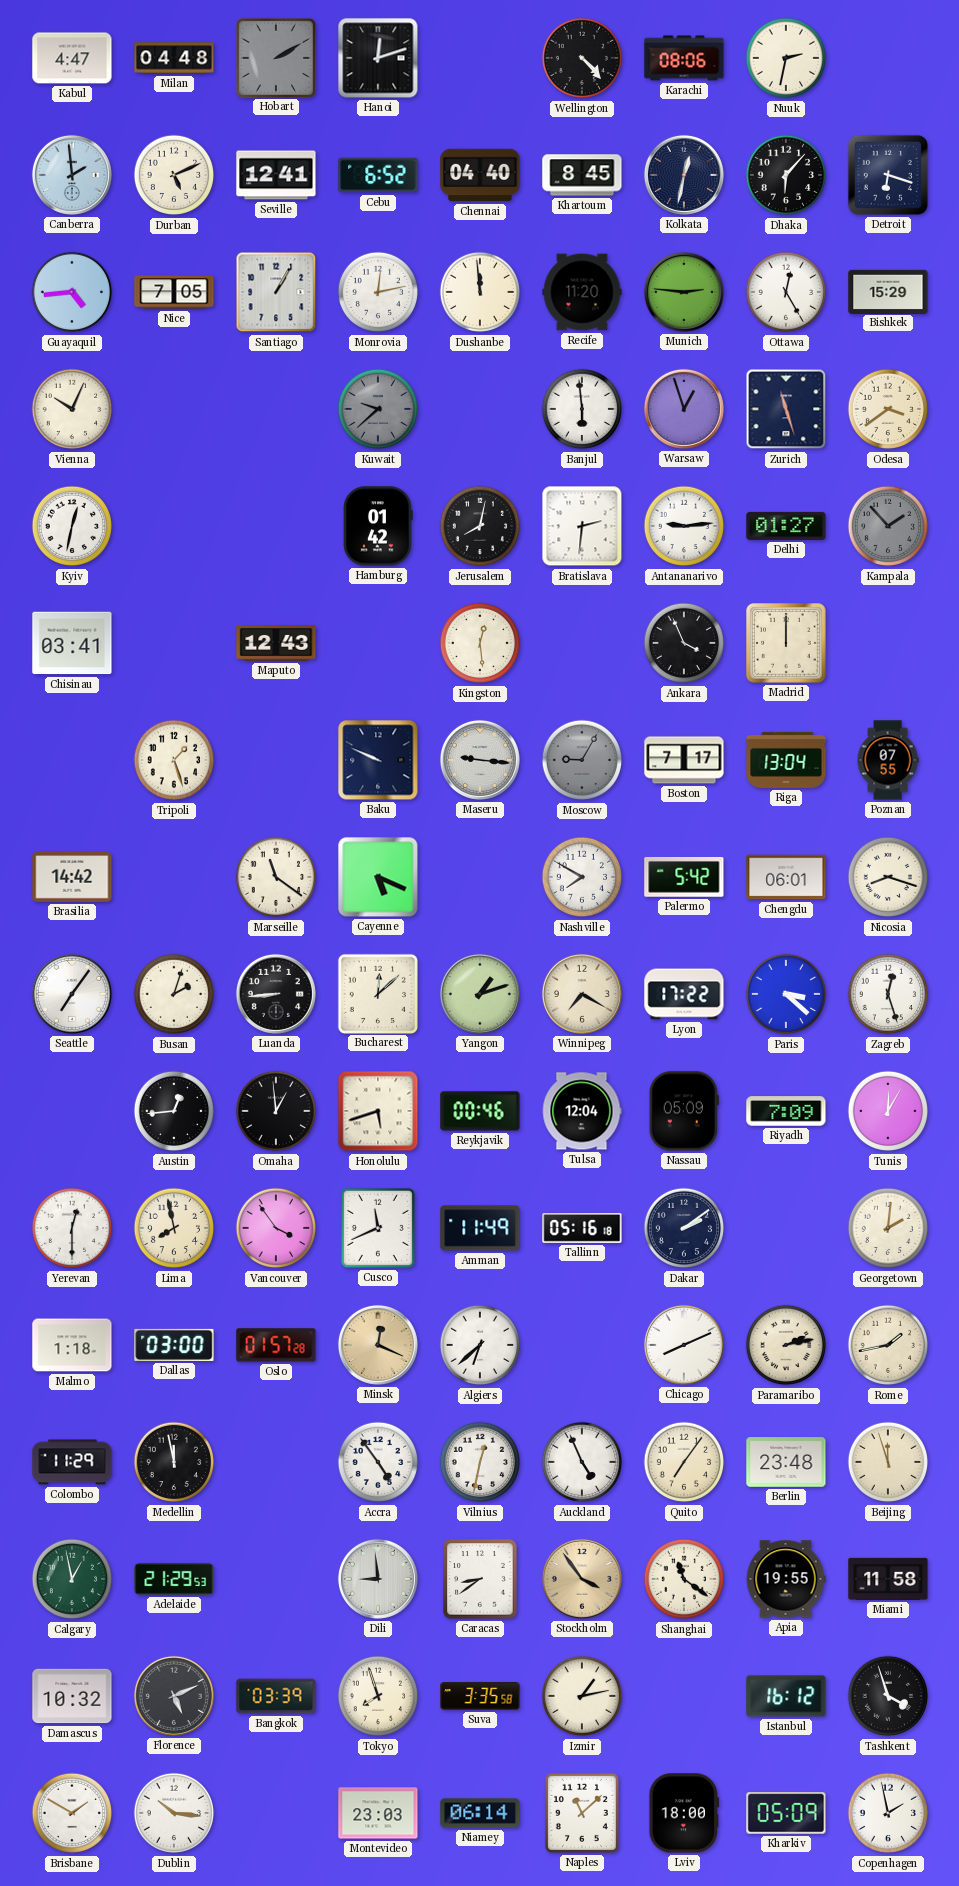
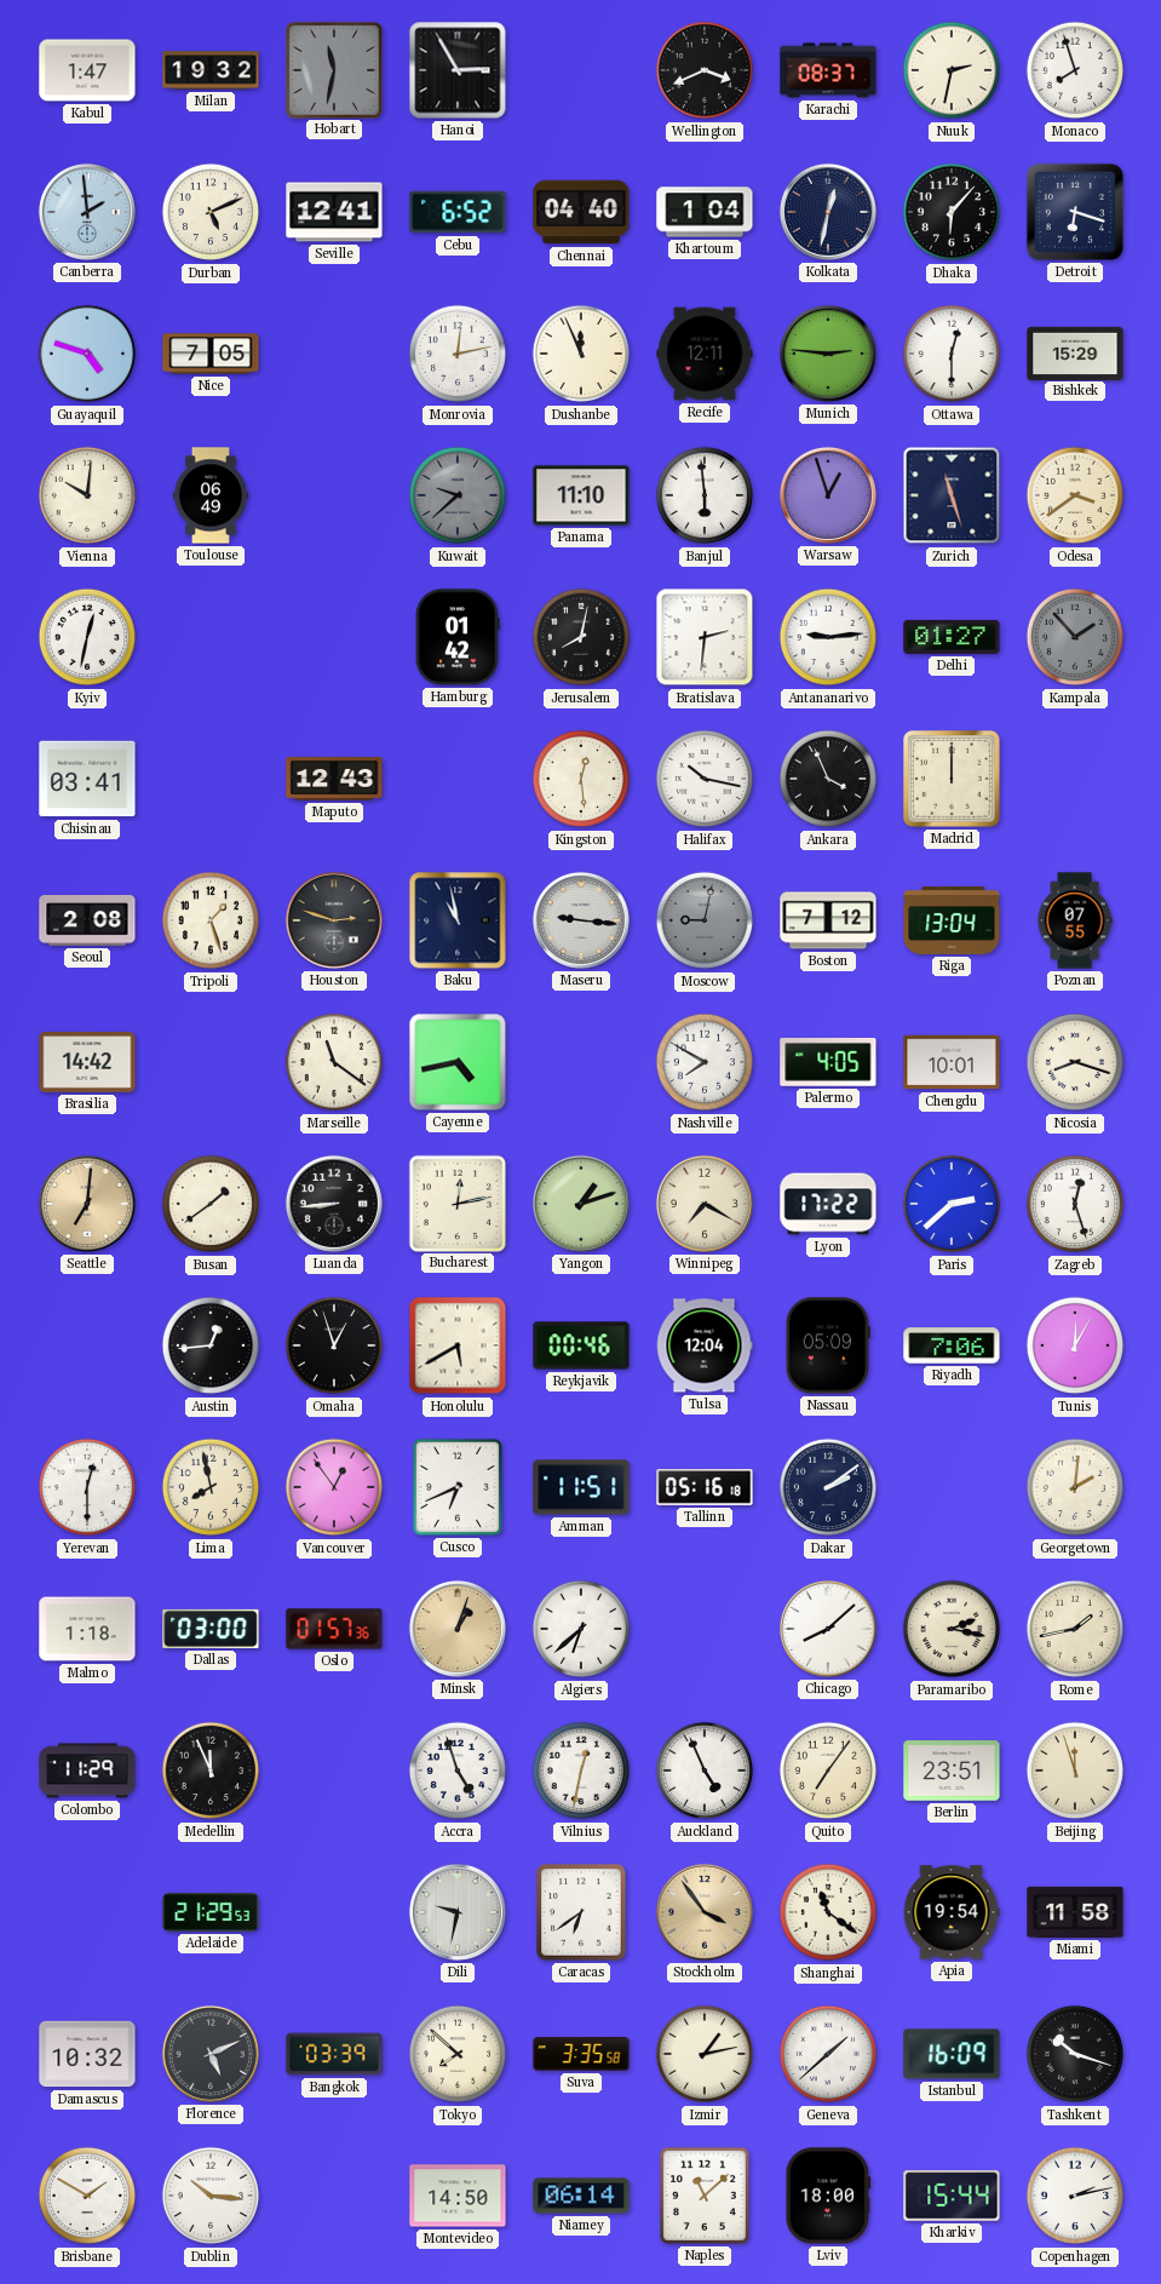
Kabul: 4:47 -> 1:47 (87, 70)
Milan: 04:48 -> 19:32 (211, 70)
Hobart: 2:10 -> 11:32 (333, 69)
Hanoi: 12:12 -> 2:55 (458, 70)
Wellington: 4:23 -> 3:41 (705, 70)
Karachi: 08:06 -> 08:37 (828, 70)
Monaco: none -> 7:57 (1075, 70)
Khartoum: 8:45 -> 1:04 (705, 212)
Guayaquil: 4:44 -> 4:48 (87, 354)
Santiago: 1:05 -> none (276, 292)
Dushanbe: 11:59 -> 11:56 (581, 354)
Recife: 11:20 -> 12:11 (705, 354)
Ottawa: 12:25 -> 12:30 (952, 354)
Vienna: 10:04 -> 10:01 (87, 495)
Toulouse: none -> 06:49 (209, 495)
Panama: none -> 11:10 (581, 495)
Halifax: none -> 10:17 (705, 779)
Seoul: none -> 2:08 (87, 922)
Houston: none -> 2:48 (334, 920)
Baku: 9:49 -> 10:58 (458, 920)
Moscow: 9:05 -> 9:02 (705, 920)
Boston: 7:17 -> 7:12 (828, 920)
Cayenne: 5:19 -> 4:43 (458, 1062)
Palermo: 5:42 -> 4:05 (828, 1062)
Chengdu: 06:01 -> 10:01 (952, 1062)
Seattle: 7:06 -> 7:01 (87, 1204)
Seattle dial: white -> champagne (87, 1204)
Busan: 2:03 -> 1:39 (211, 1204)
Bucharest: 12:08 -> 12:13 (456, 1203)
Paris: 3:22 -> 2:38 (952, 1204)
Omaha: 12:59 -> 12:57 (334, 1345)
Honolulu: 5:42 -> 5:40 (458, 1345)
Riyadh: 7:09 -> 7:06 (952, 1345)
Vancouver: 3:54 -> 12:54 (334, 1487)
Cusco: 11:41 -> 6:41 (458, 1487)
Amman: 11:49 -> 11:51 (581, 1487)
Oslo: 01:57:28 -> 01:57:36 (334, 1629)
Minsk: 12:19 -> 1:03 (458, 1629)
Chicago: 8:11 -> 8:08 (828, 1629)
Paramaribo: 2:13 -> 2:17 (952, 1629)
Medellin: 11:58 -> 11:56 (211, 1771)
Accra: 4:54 -> 4:57 (458, 1771)
Berlin: 23:48 -> 23:51 (952, 1771)
Calgary: 12:58 -> none (72, 1579)
Dili: 8:59 -> 9:32 (458, 1912)
Caracas: 8:39 -> 6:39 (581, 1912)
Apia: 19:55 -> 19:54 (952, 1912)
Tokyo: 7:57 -> 7:52 (458, 2054)
Geneva: none -> 1:38 (828, 2054)
Istanbul: 16:12 -> 16:09 (952, 2054)
Tashkent: 3:57 -> 10:18 (1075, 2054)
Montevideo: 23:03 -> 14:50 (458, 2196)
Kharkiv: 05:09 -> 15:44 (952, 2196)
Copenhagen: 1:58 -> 2:13 (1075, 2196)
